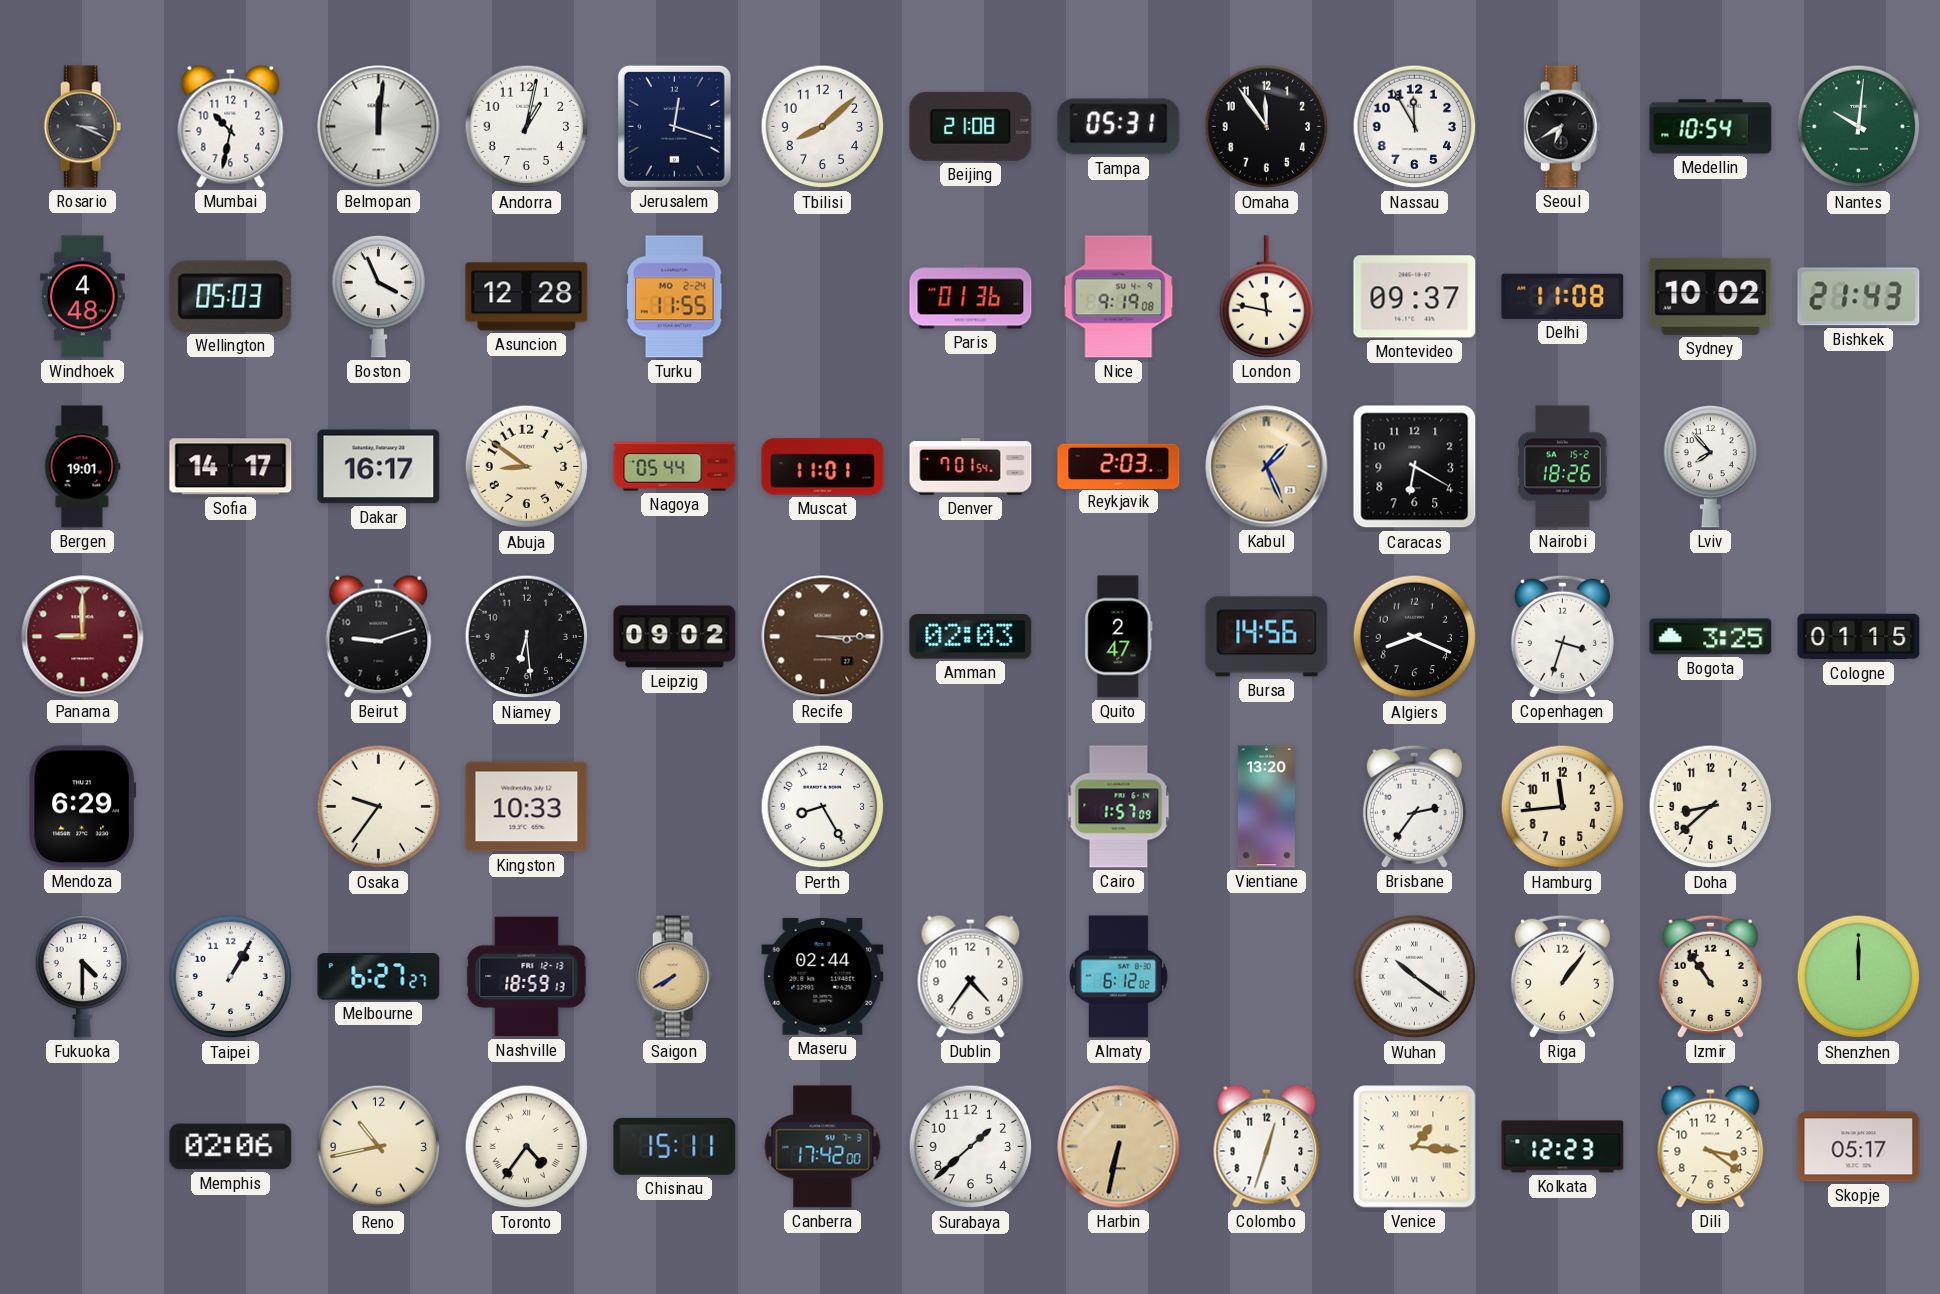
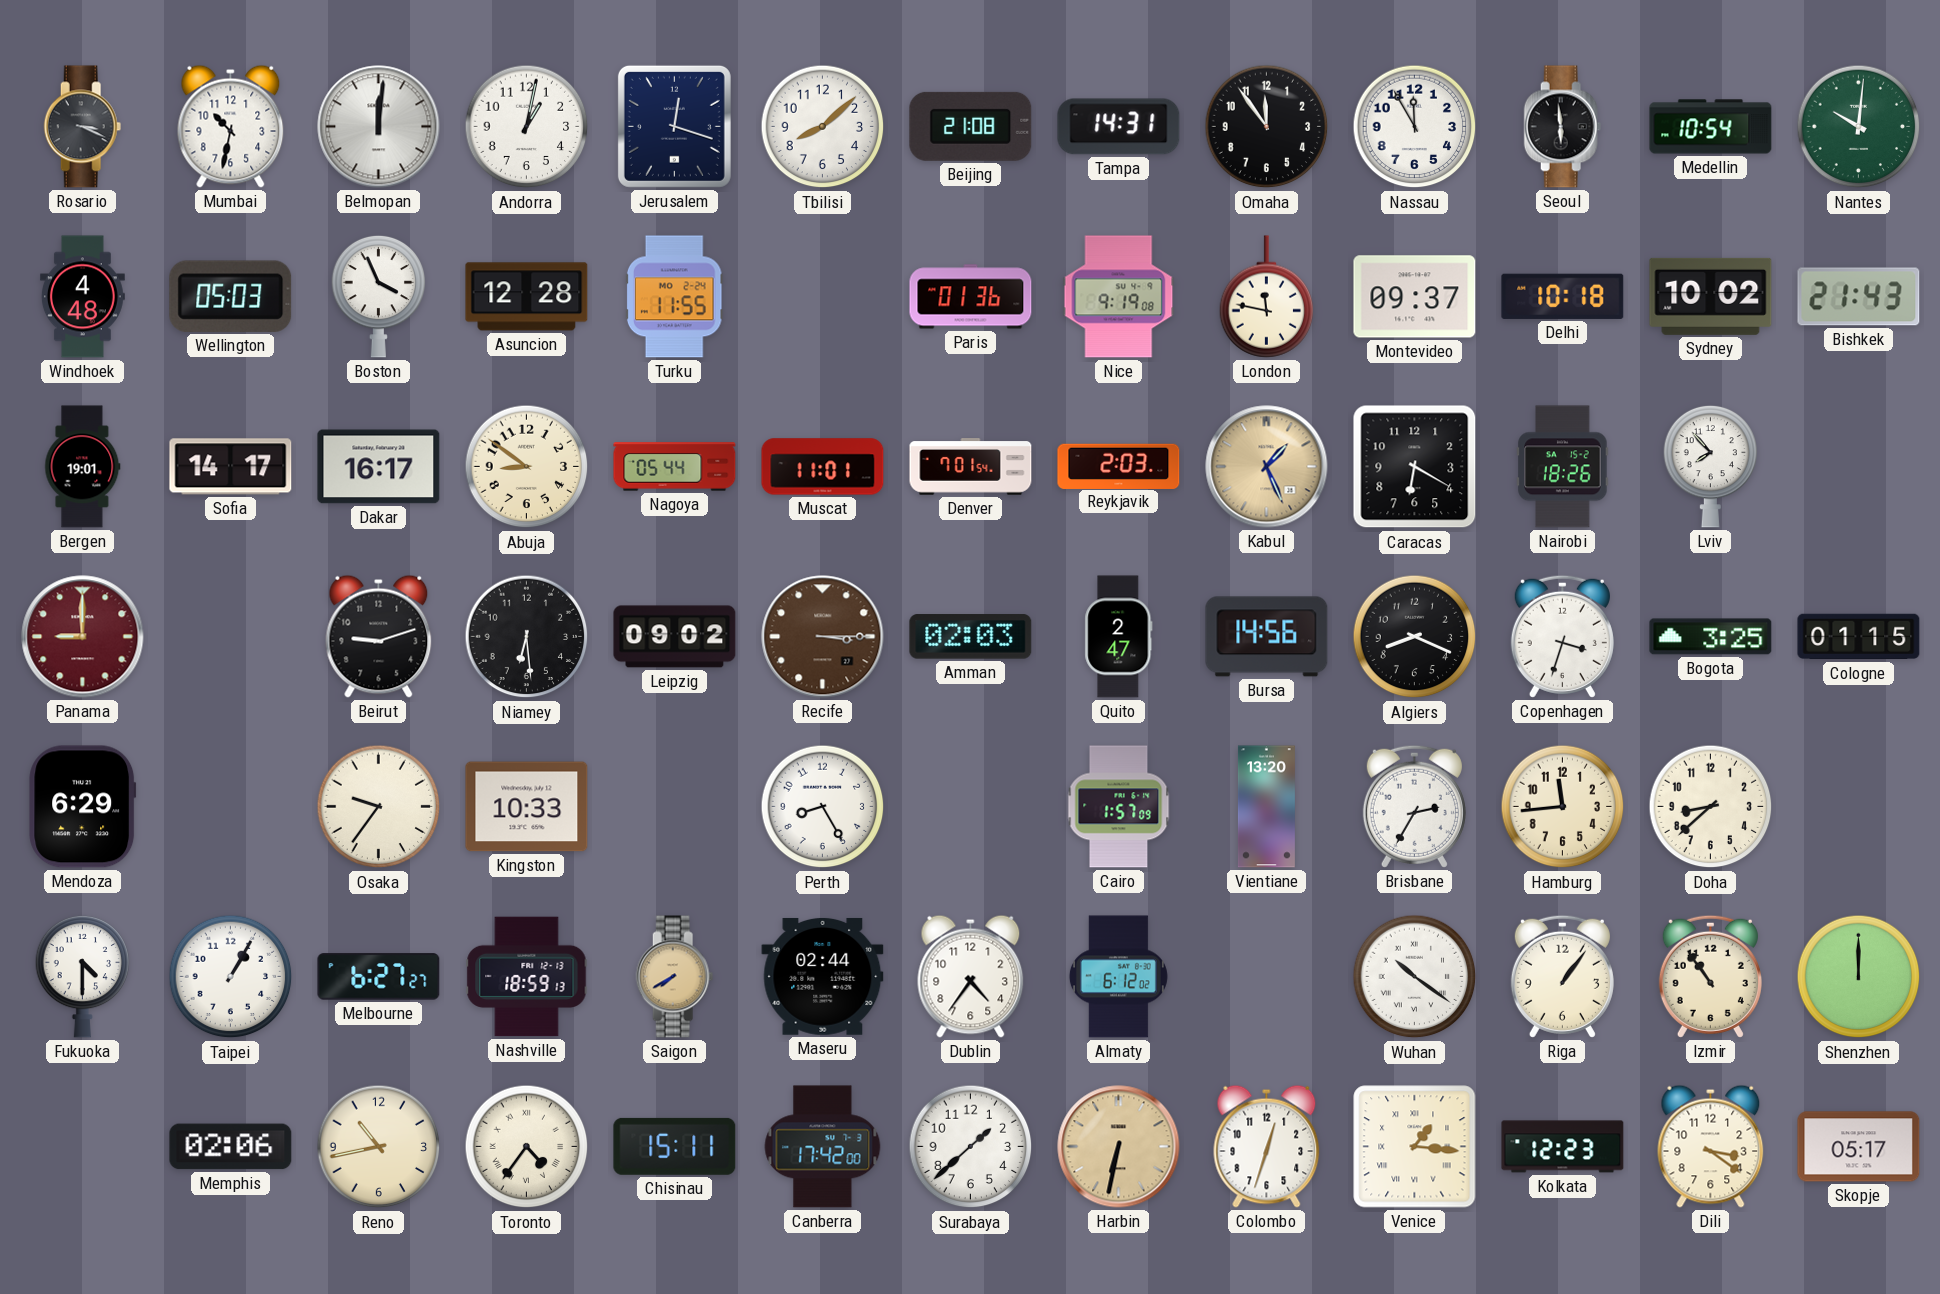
Tampa: 05:31 -> 14:31 (1119, 127)
Seoul: 6:40 -> 5:59 (1563, 127)
Delhi: 11:08 -> 10:18 (1563, 296)
Brisbane: 2:36 -> 2:35 (1414, 806)
